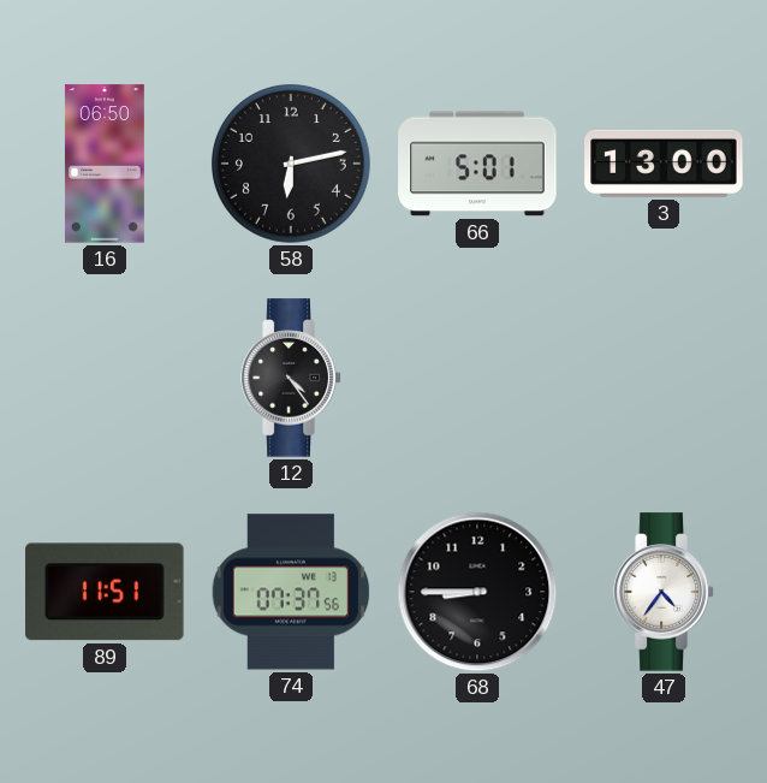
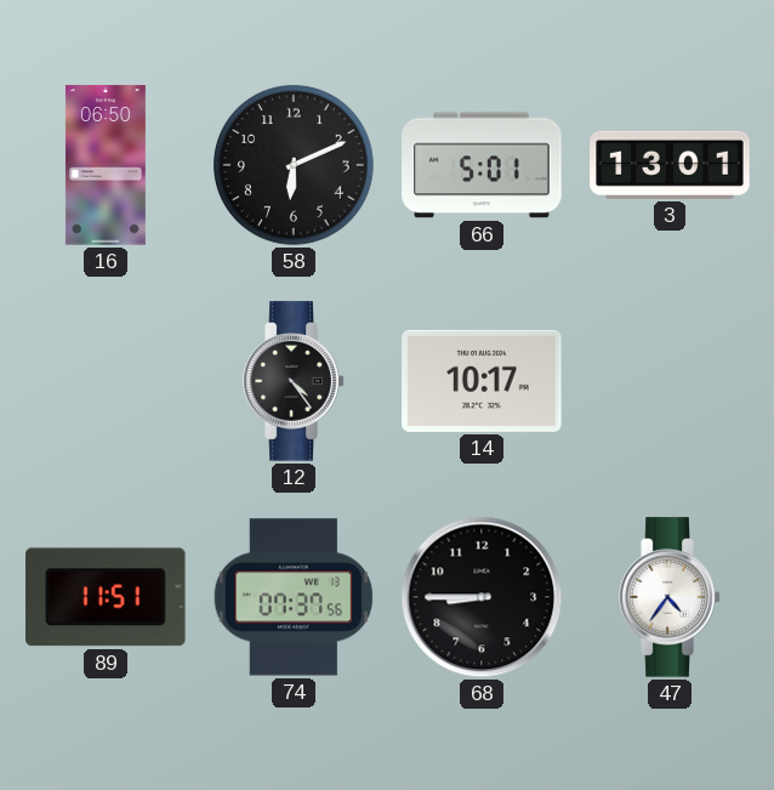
58: 6:13 -> 6:11 (294, 165)
3: 13:00 -> 13:01 (670, 165)
14: none -> 10:17 (482, 381)
